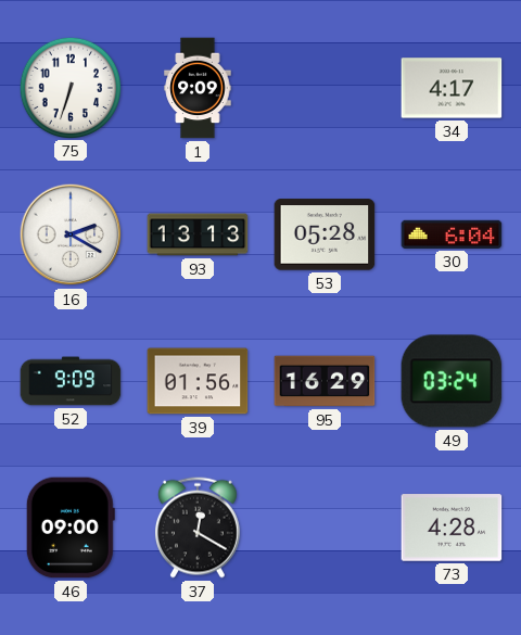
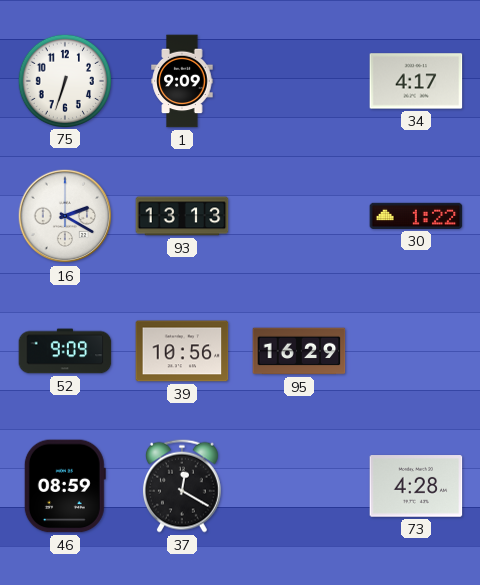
53: 05:28 -> none (325, 234)
30: 6:04 -> 1:22 (416, 216)
39: 01:56 -> 10:56 (182, 351)
49: 03:24 -> none (452, 381)
46: 09:00 -> 08:59 (65, 486)
